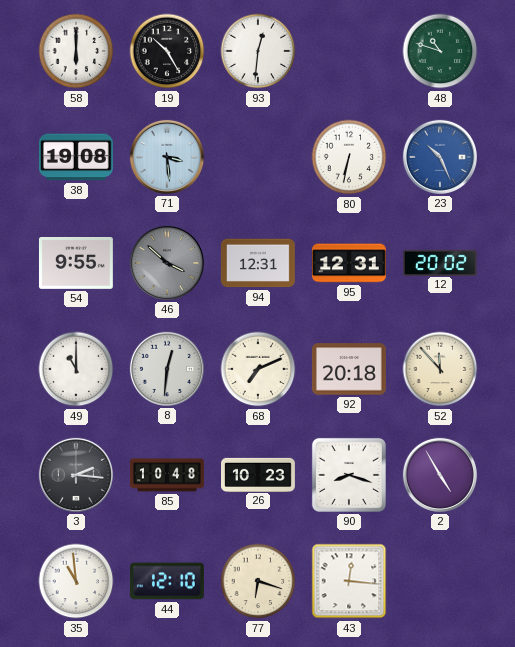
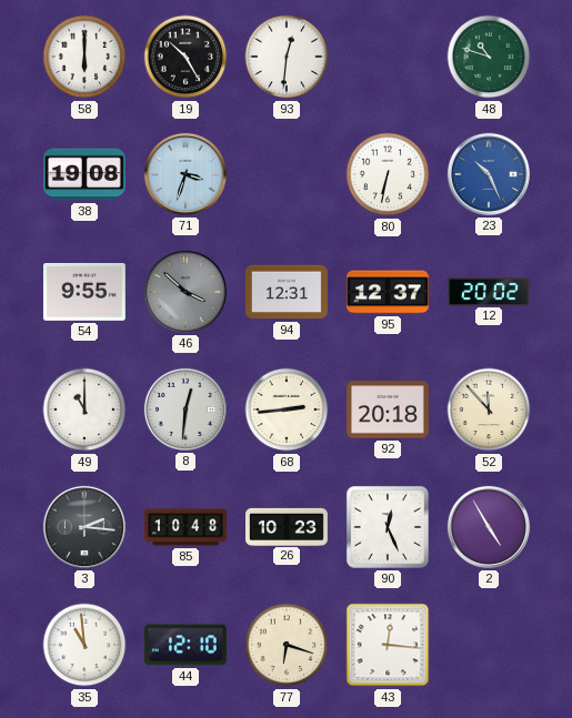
71: 3:29 -> 3:33 (185, 174)
95: 12:31 -> 12:37 (389, 292)
68: 7:11 -> 2:44 (287, 409)
90: 8:18 -> 12:26 (388, 527)
